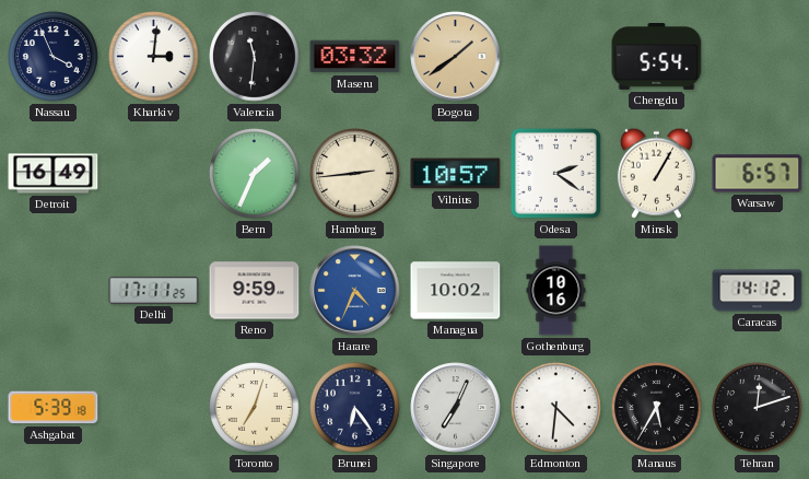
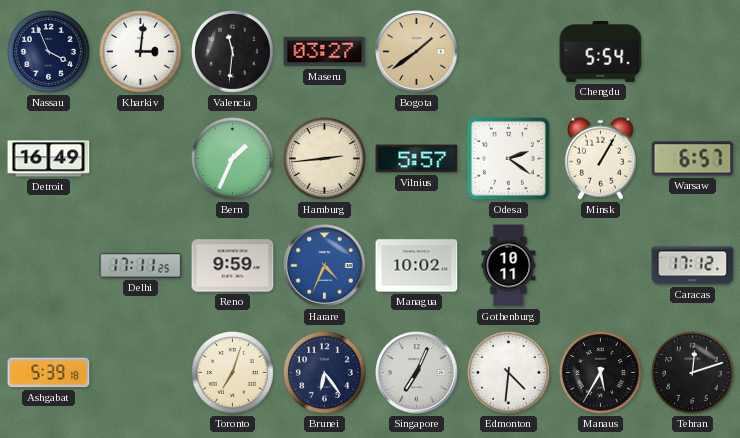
Maseru: 03:32 -> 03:27 (325, 52)
Vilnius: 10:57 -> 5:57 (417, 159)
Gothenburg: 10:16 -> 10:11 (509, 266)
Caracas: 14:12 -> 17:12 (693, 266)
